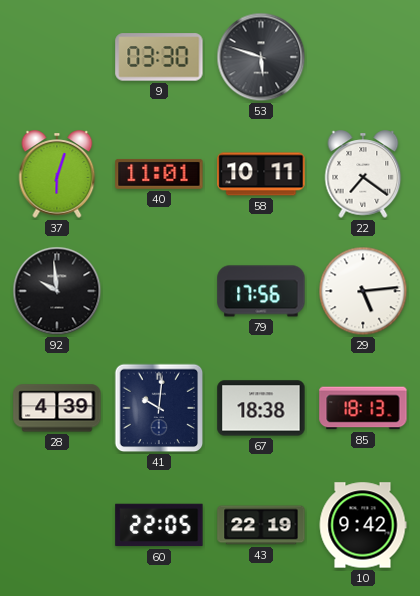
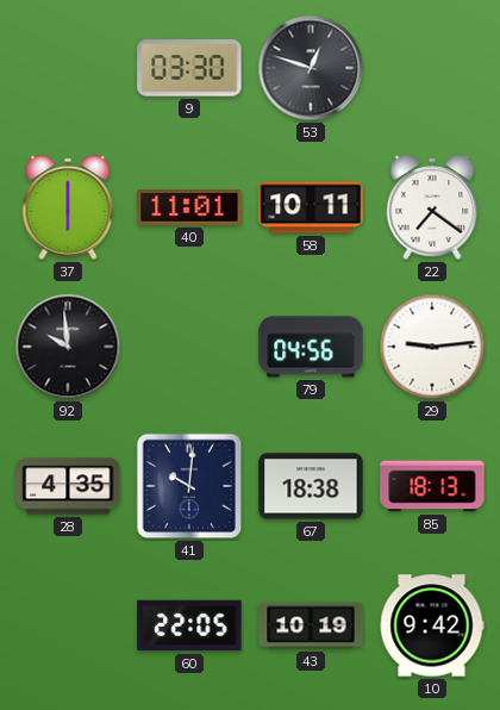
53: 5:48 -> 12:48 (311, 68)
37: 6:03 -> 6:00 (68, 207)
79: 17:56 -> 04:56 (311, 347)
29: 5:14 -> 9:14 (432, 347)
28: 4:39 -> 4:35 (68, 486)
43: 22:19 -> 10:19 (311, 625)
